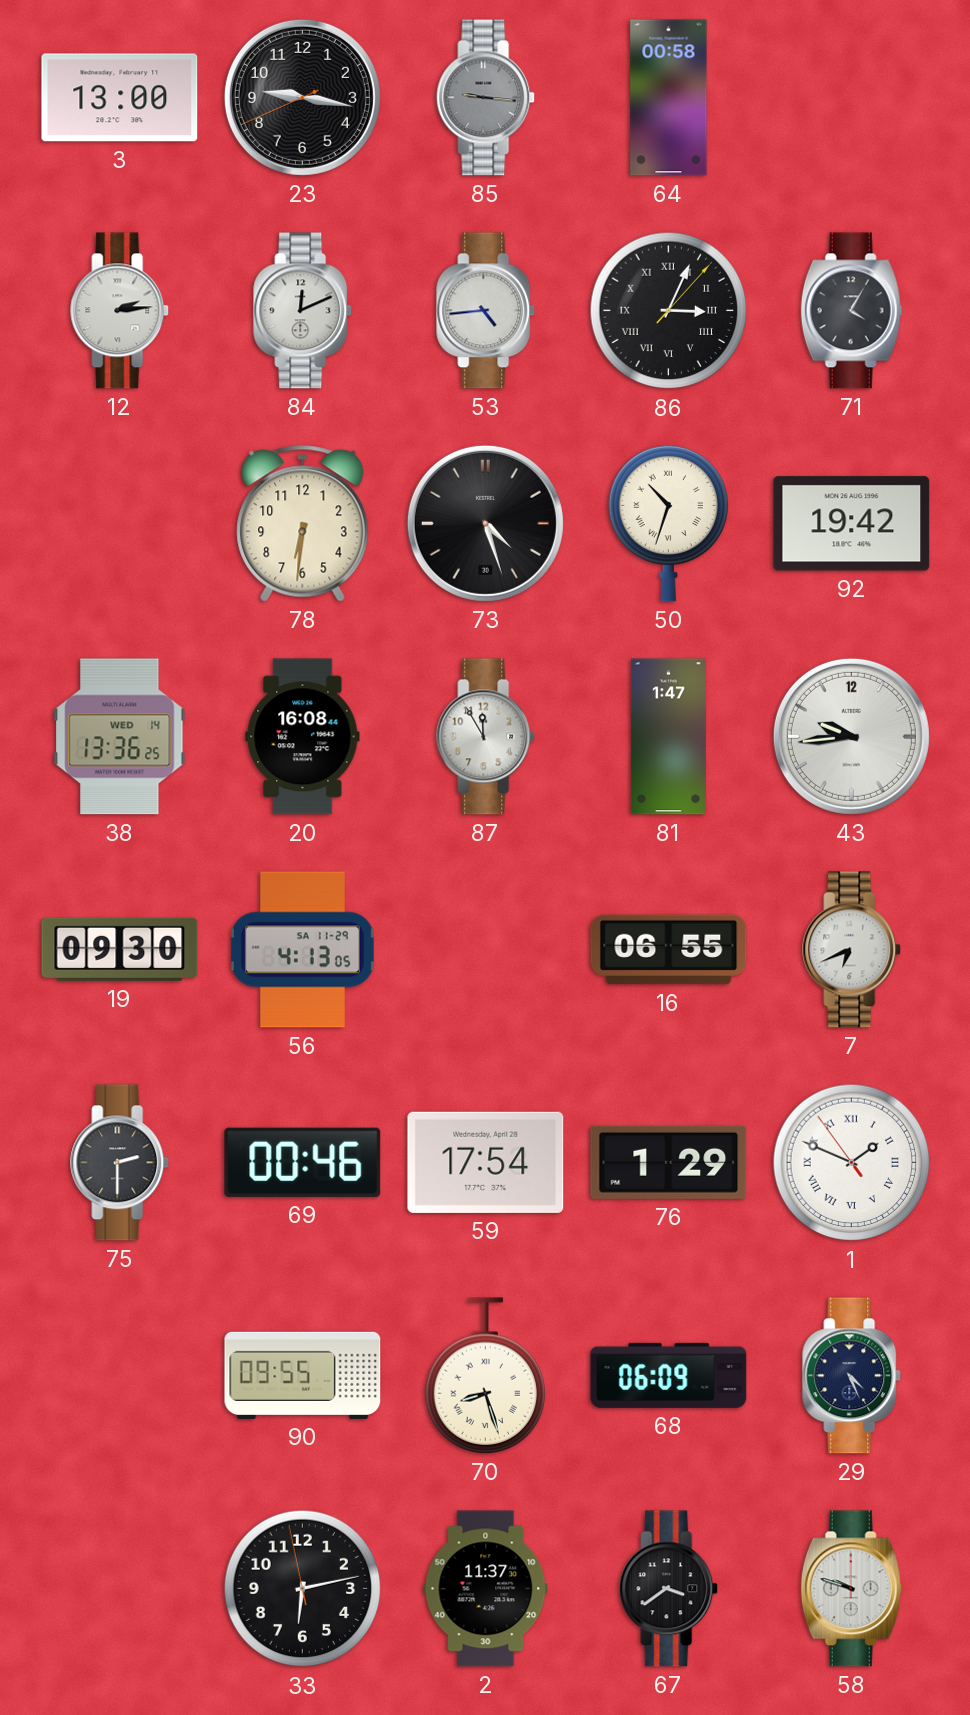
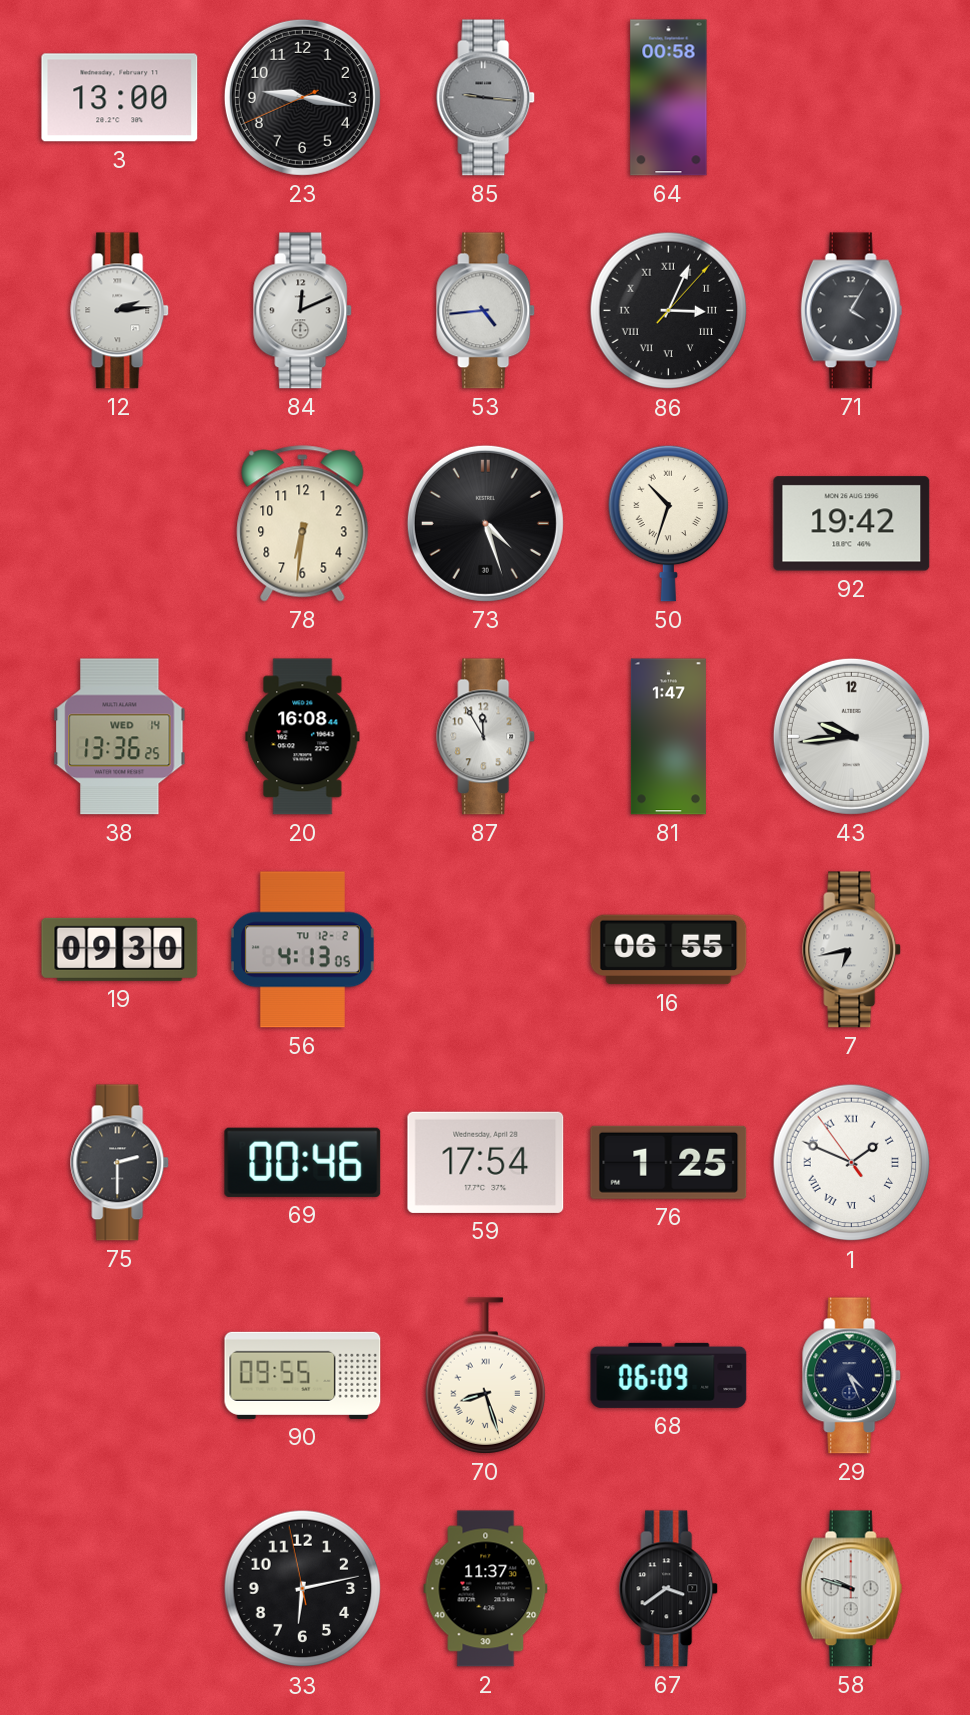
56 date: SA 11-29 -> TU 12-2 (302, 950)
7: 6:41 -> 6:43 (852, 950)
76: 1:29 -> 1:25 (669, 1162)
